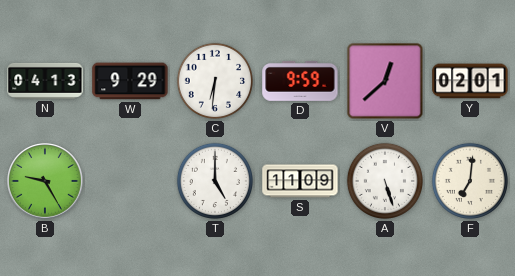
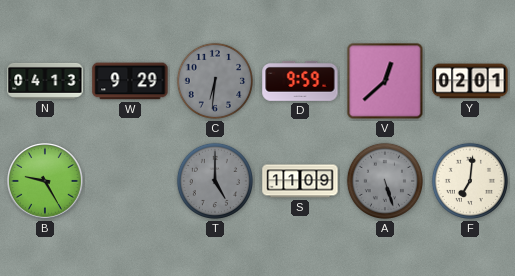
C dial: white -> grey (215, 81)
T dial: white -> grey (215, 181)
A dial: white -> grey (385, 181)
